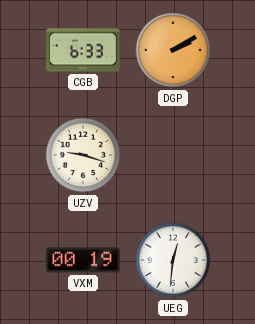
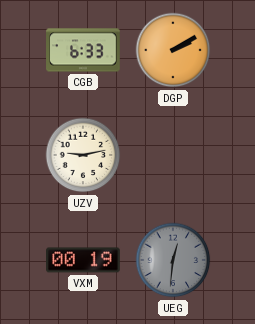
UZV: 9:18 -> 9:13 (83, 155)
UEG dial: white -> grey (173, 260)
